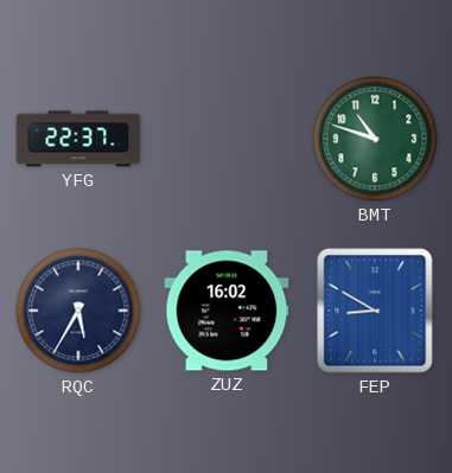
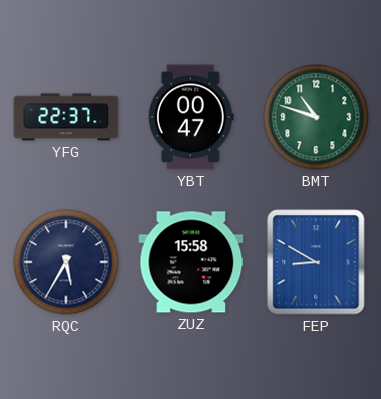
YBT: none -> 00:47 (191, 117)
ZUZ: 16:02 -> 15:58 (191, 262)
